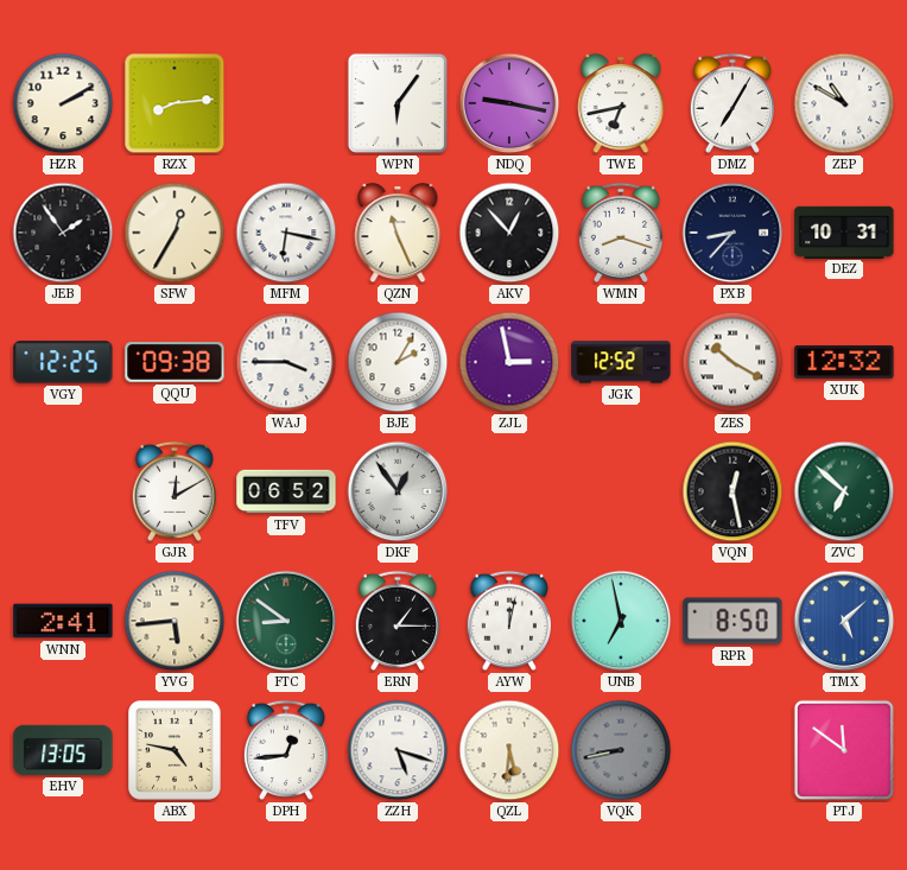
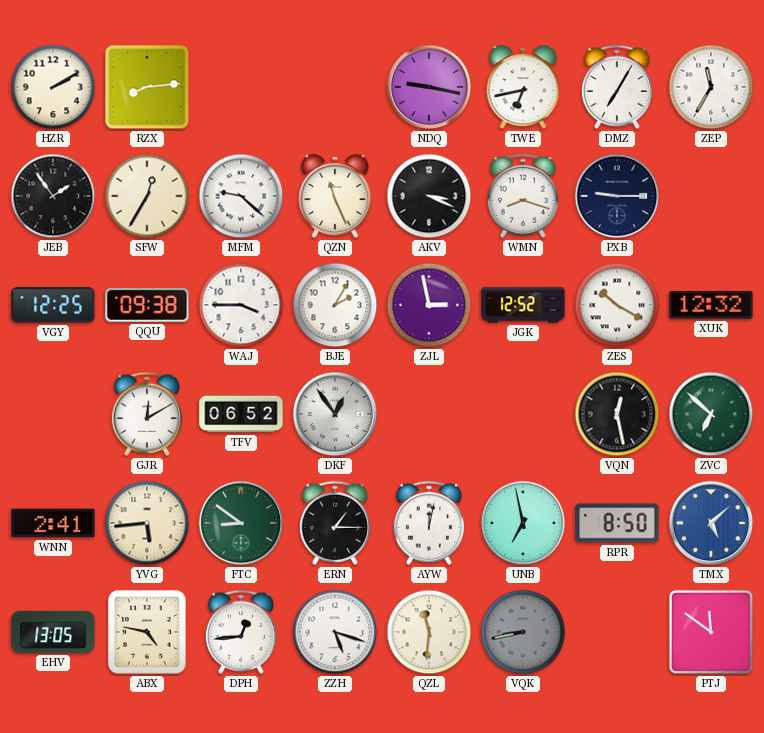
WPN: 6:06 -> none (398, 103)
ZEP: 10:50 -> 11:35 (711, 87)
MFM: 6:17 -> 9:22 (241, 196)
AKV: 12:53 -> 3:19 (429, 196)
PXB: 8:37 -> 9:15 (617, 196)
DEZ: 10:31 -> none (844, 231)
QZL: 5:31 -> 11:31 (429, 632)
